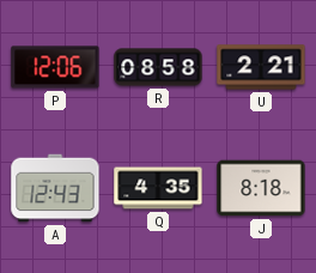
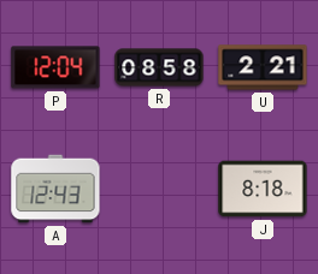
P: 12:06 -> 12:04 (55, 67)
Q: 4:35 -> none (158, 188)
